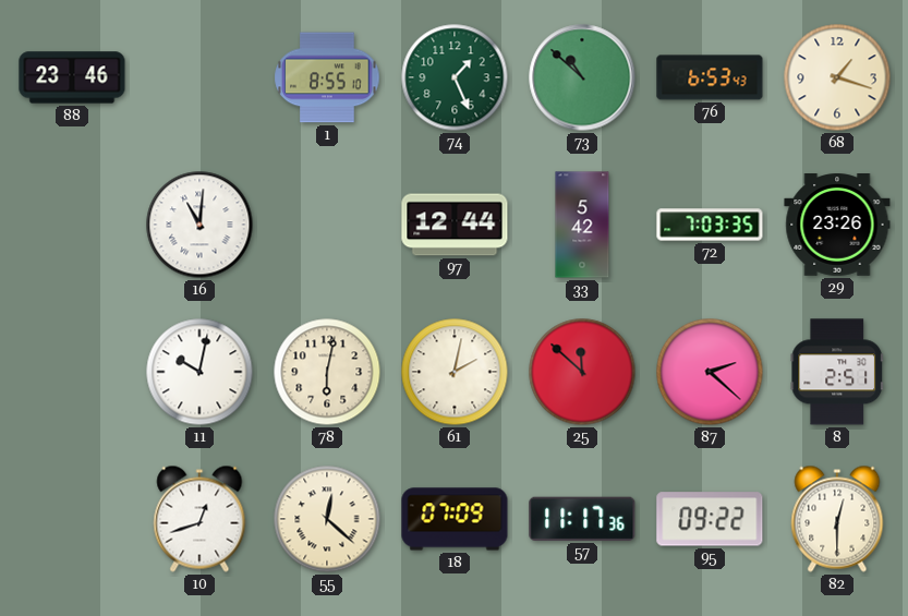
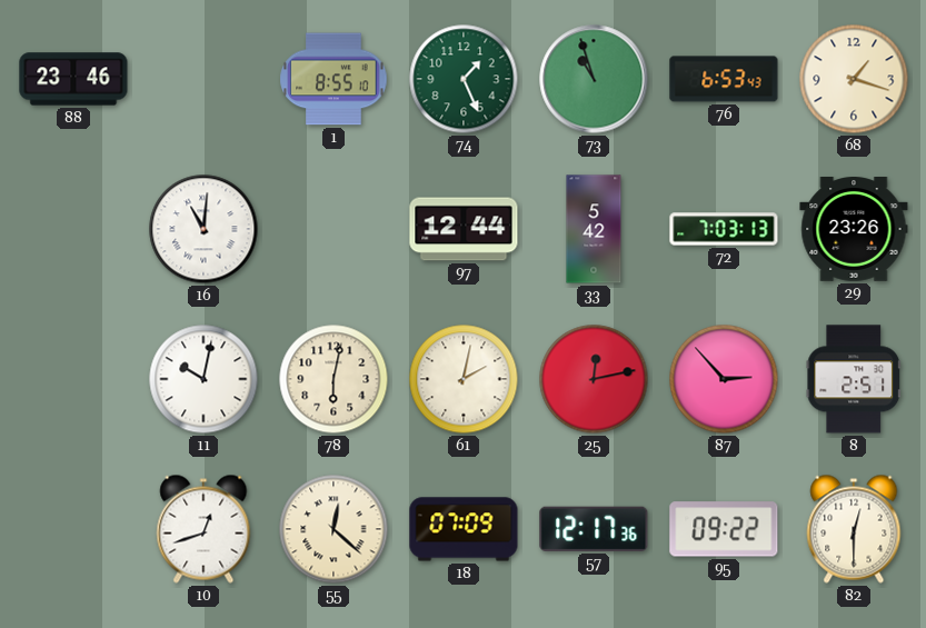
73: 10:52 -> 10:57 (594, 79)
72: 7:03:35 -> 7:03:13 (724, 229)
25: 11:52 -> 12:13 (594, 379)
87: 2:22 -> 2:53 (724, 379)
57: 11:17 -> 12:17 (594, 529)
